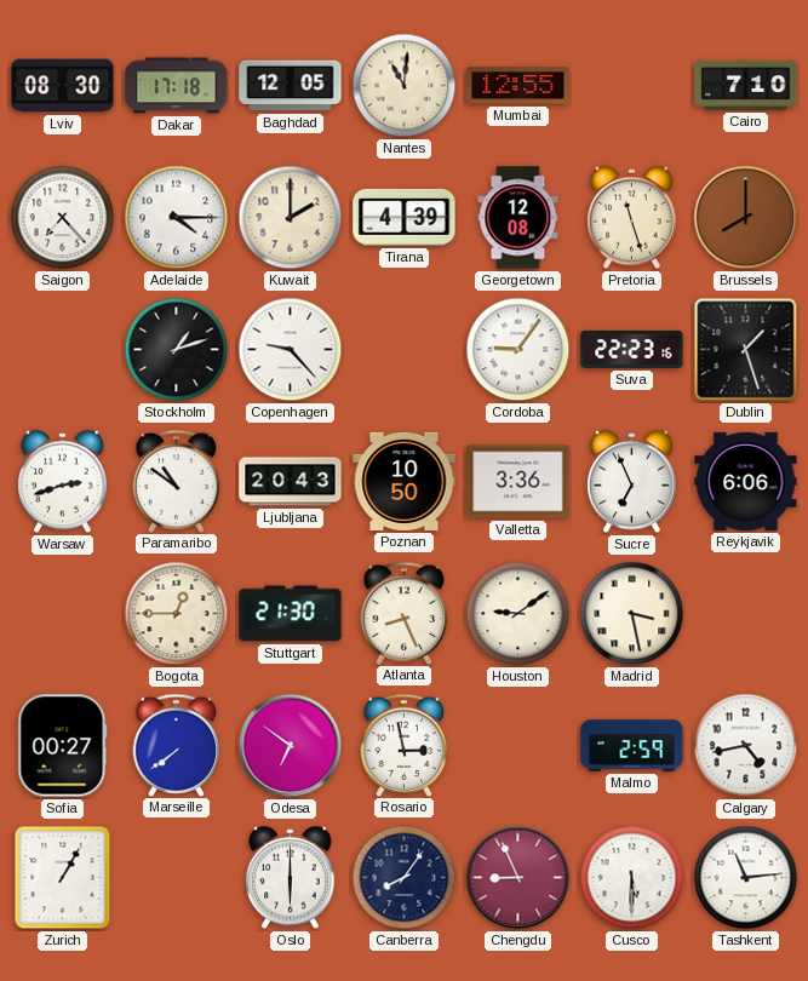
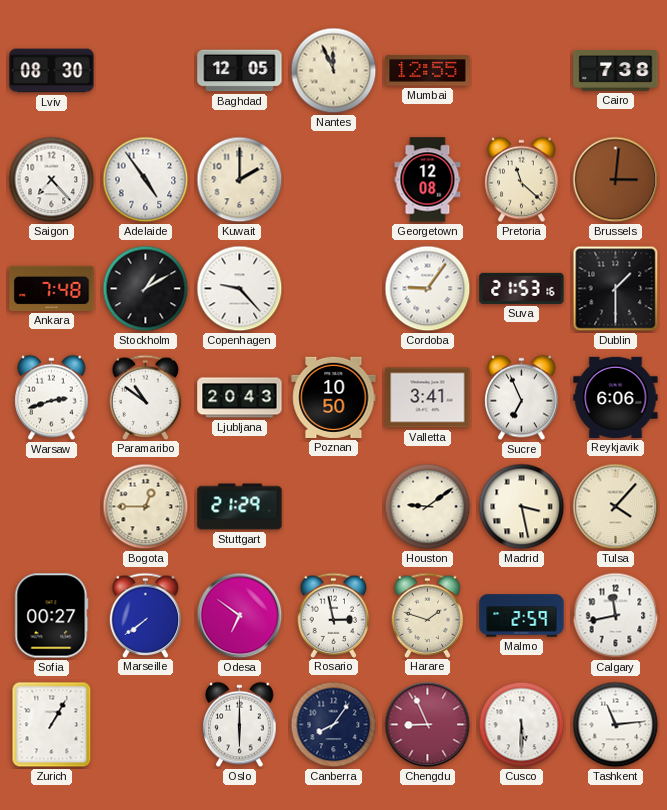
Dakar: 17:18 -> none (177, 86)
Nantes: 11:01 -> 11:56 (334, 71)
Cairo: 7:10 -> 7:38 (616, 71)
Adelaide: 4:15 -> 4:54 (146, 180)
Tirana: 4:39 -> none (405, 217)
Pretoria: 11:27 -> 11:22 (522, 180)
Brussels: 8:00 -> 3:01 (616, 180)
Ankara: none -> 7:48 (52, 288)
Stockholm: 1:12 -> 1:10 (146, 289)
Suva: 22:23 -> 21:53 (522, 288)
Dublin: 1:27 -> 1:30 (616, 289)
Valletta: 3:36 -> 3:41 (428, 398)
Stuttgart: 21:30 -> 21:29 (240, 507)
Atlanta: 8:26 -> none (405, 613)
Tulsa: none -> 4:07 (616, 507)
Harare: none -> 1:48 (428, 615)
Calgary: 4:43 -> 11:43 (616, 616)
